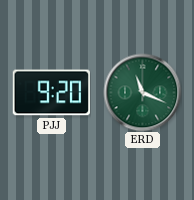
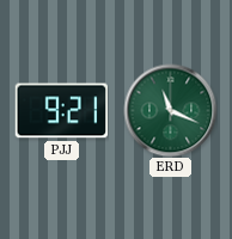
PJJ: 9:20 -> 9:21 (61, 111)
